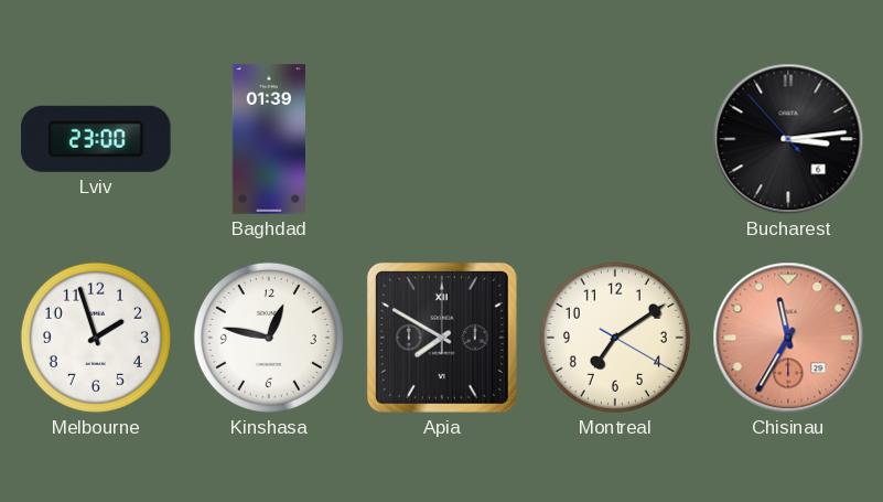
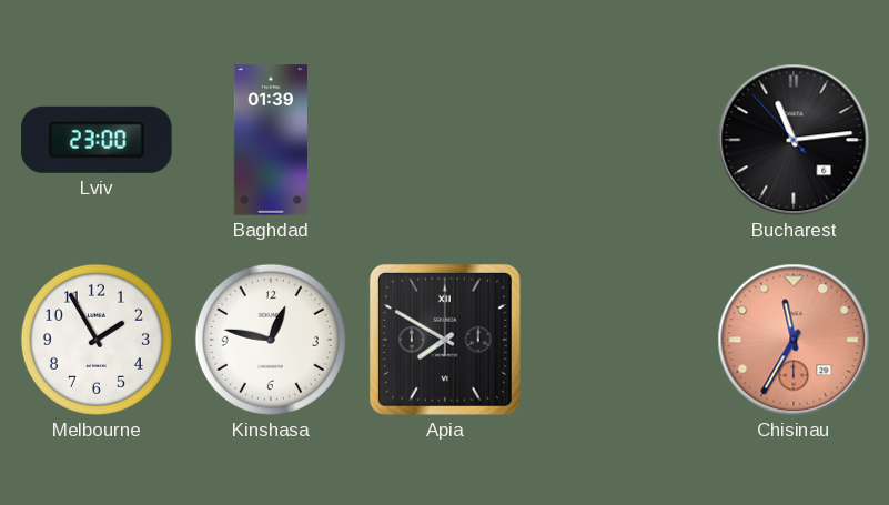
Bucharest: 3:13 -> 11:13 (794, 140)
Melbourne: 1:57 -> 1:55 (97, 340)
Montreal: 7:09 -> none (615, 338)
